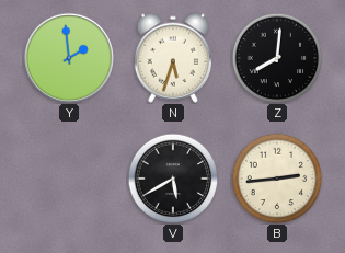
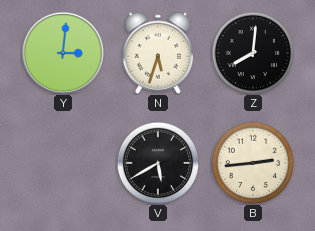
Y: 1:59 -> 3:01 (63, 53)
